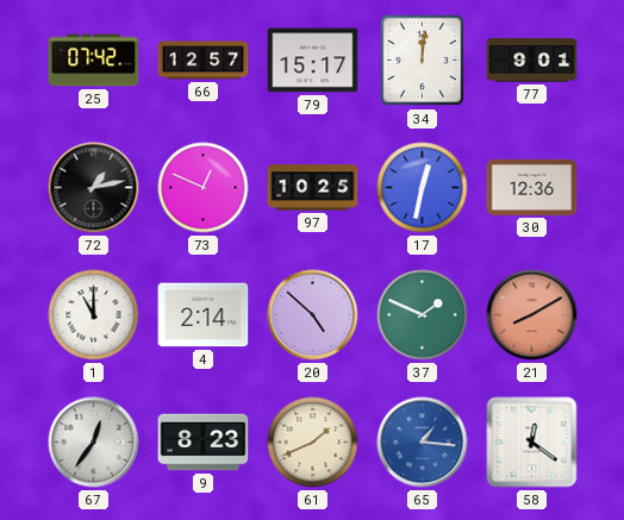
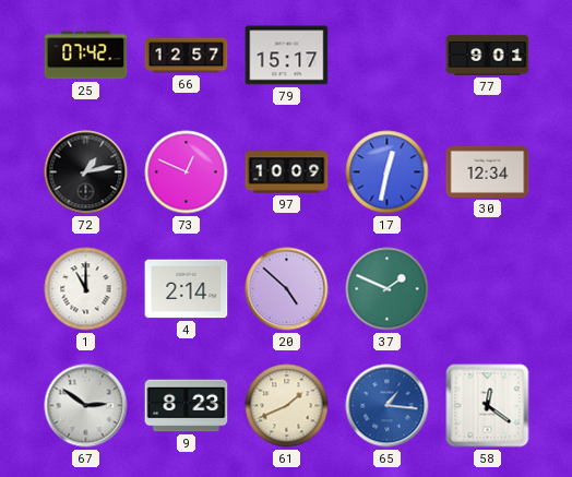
34: 12:01 -> none (423, 61)
97: 10:25 -> 10:09 (287, 172)
30: 12:36 -> 12:34 (488, 171)
21: 8:10 -> none (532, 315)
67: 12:36 -> 2:51 (86, 406)
